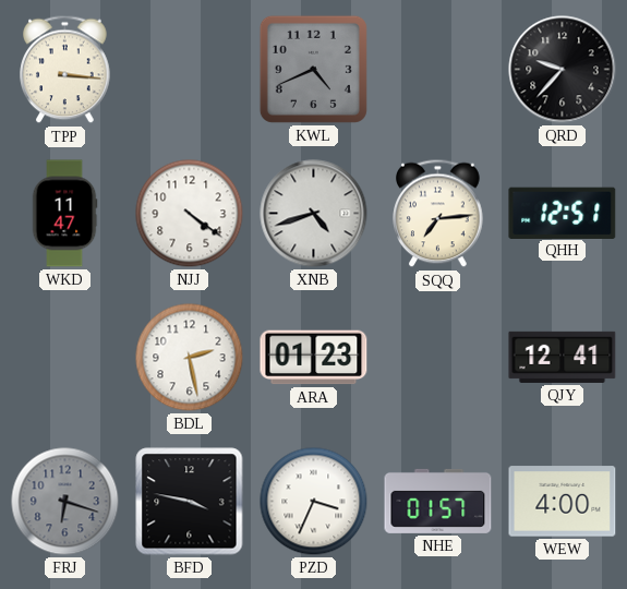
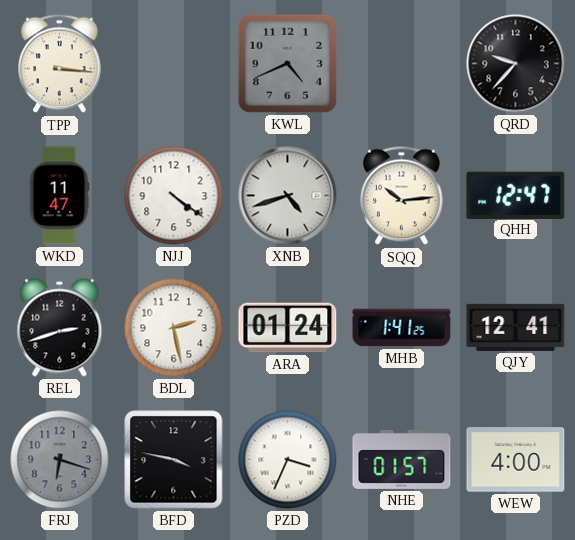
SQQ: 7:14 -> 10:14 (402, 196)
QHH: 12:51 -> 12:47 (516, 195)
REL: none -> 2:42 (60, 328)
ARA: 01:23 -> 01:24 (288, 328)
MHB: none -> 1:41 (402, 328)
